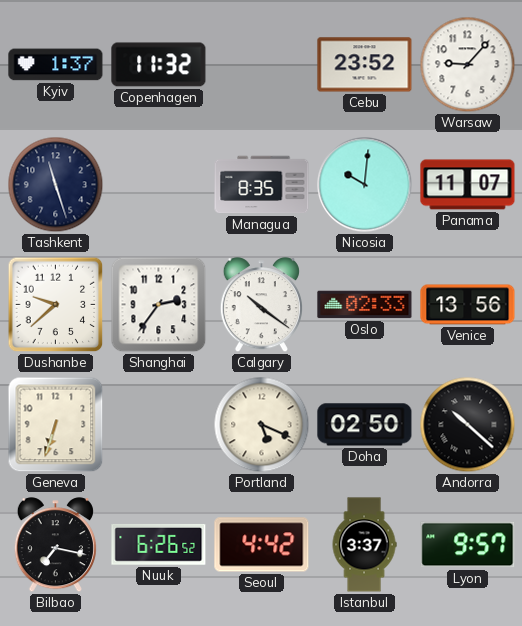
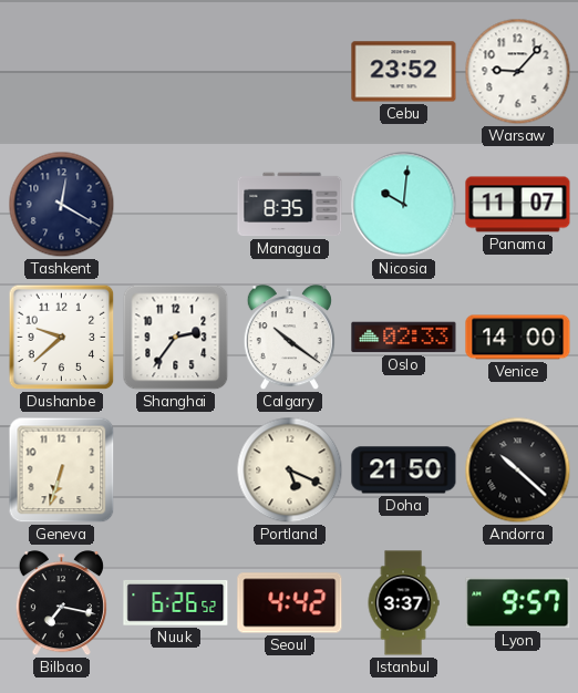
Kyiv: 1:37 -> none (56, 65)
Copenhagen: 11:32 -> none (159, 65)
Tashkent: 11:27 -> 12:20 (62, 205)
Venice: 13:56 -> 14:00 (518, 338)
Doha: 02:50 -> 21:50 (404, 470)
